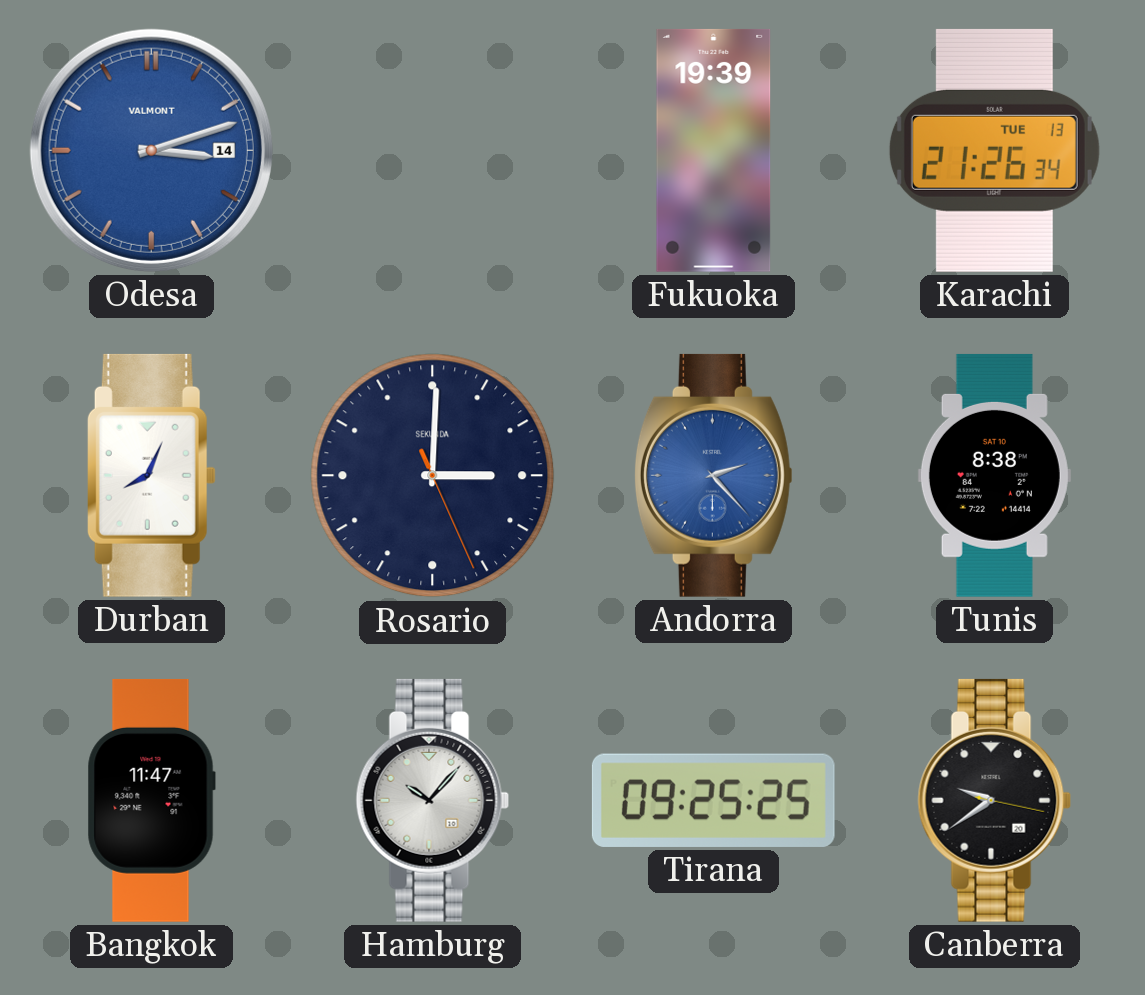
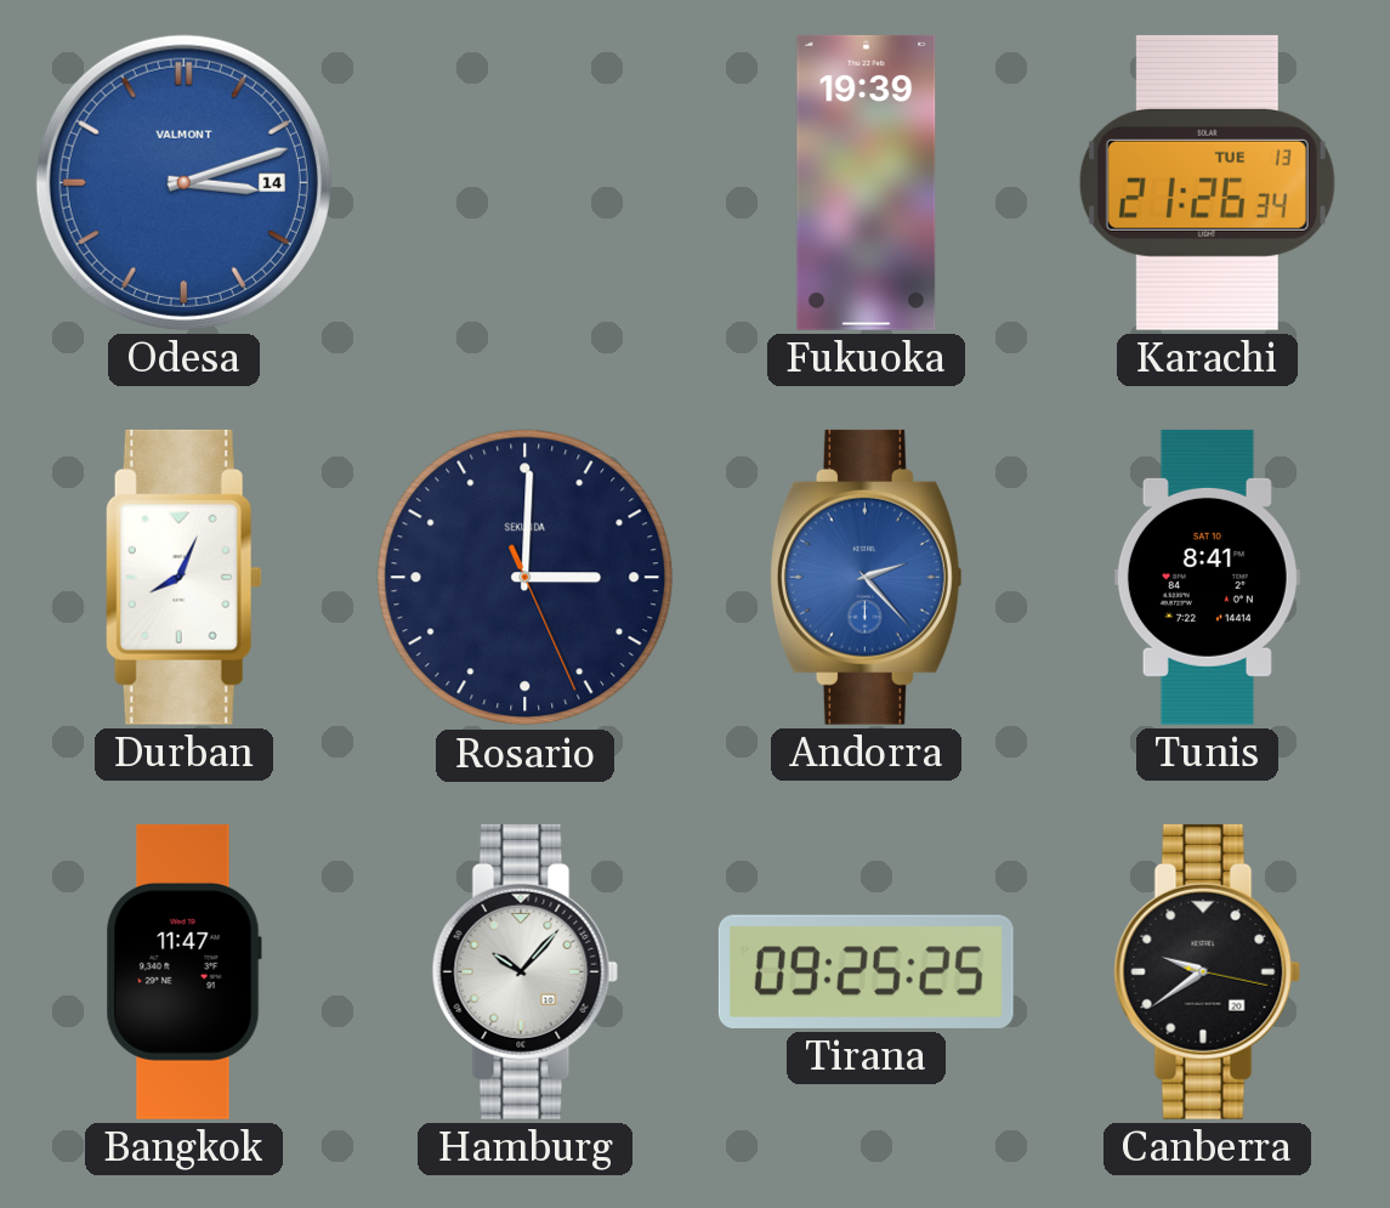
Tunis: 8:38 -> 8:41 (1207, 577)
